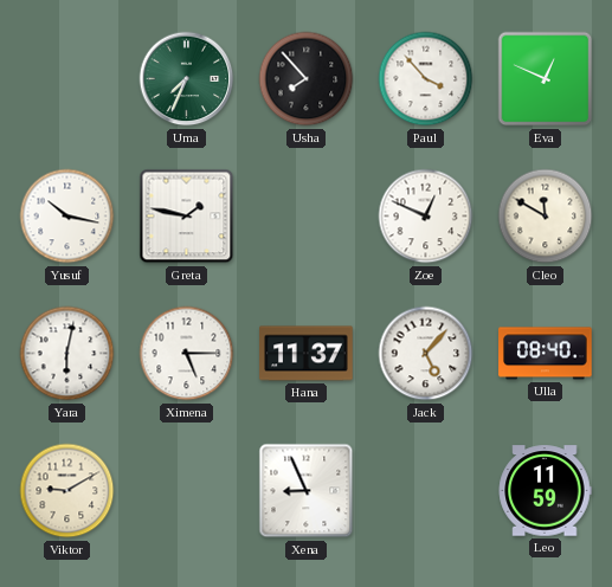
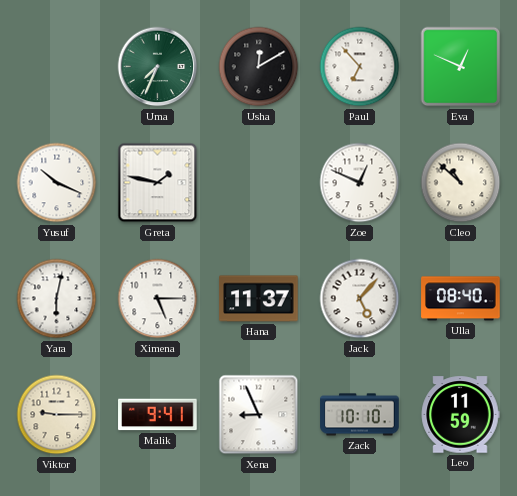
Usha: 7:53 -> 12:10 (259, 67)
Paul: 3:53 -> 6:53 (360, 67)
Yusuf: 10:17 -> 10:19 (57, 183)
Cleo: 11:50 -> 10:52 (461, 183)
Viktor: 9:10 -> 9:15 (57, 415)
Malik: none -> 9:41 (158, 415)
Zack: none -> 10:10 (360, 415)
